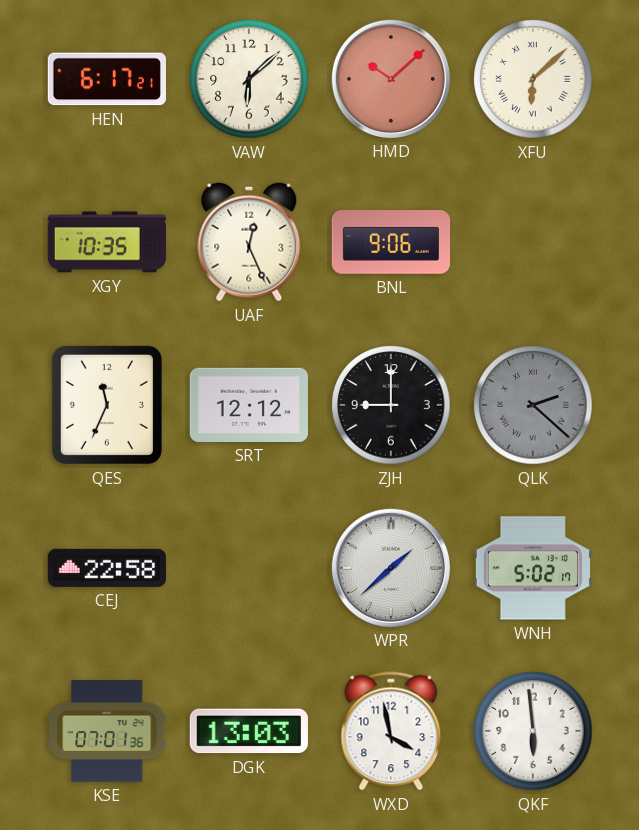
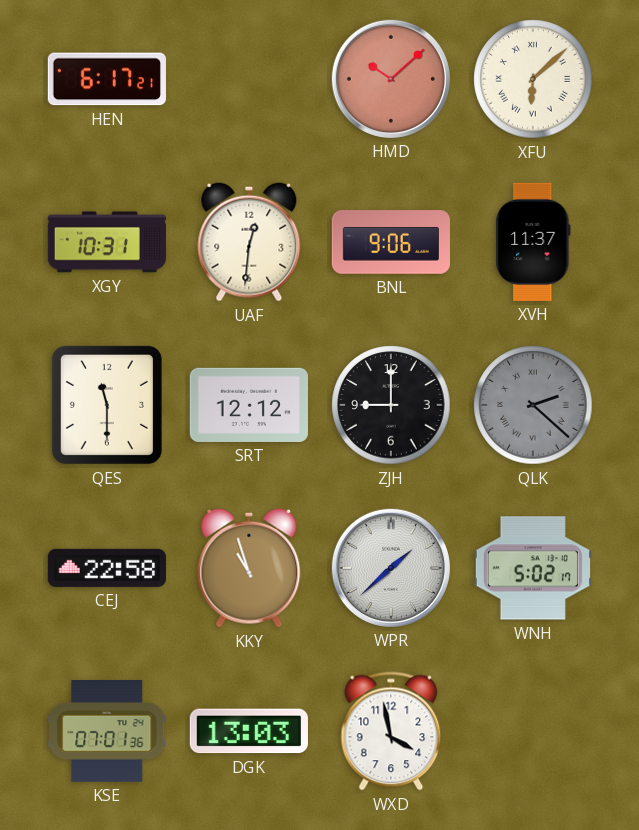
VAW: 6:08 -> none (249, 79)
XGY: 10:35 -> 10:31 (107, 242)
UAF: 12:26 -> 12:31 (249, 242)
XVH: none -> 11:37 (533, 242)
QES: 11:34 -> 11:30 (107, 405)
KKY: none -> 10:57 (249, 568)
QKF: 5:59 -> none (533, 731)
